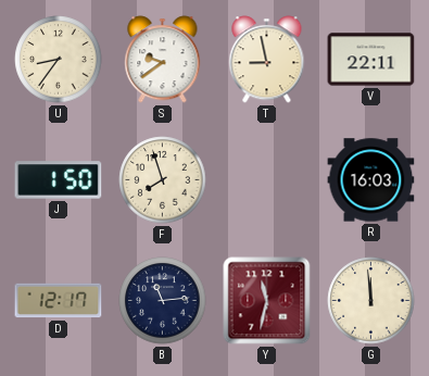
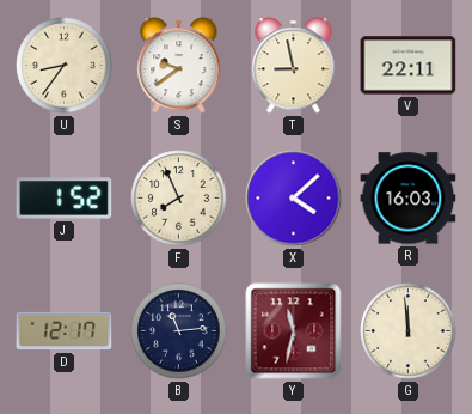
J: 1:50 -> 1:52 (65, 199)
F: 7:57 -> 7:56 (179, 199)
X: none -> 4:08 (294, 199)
